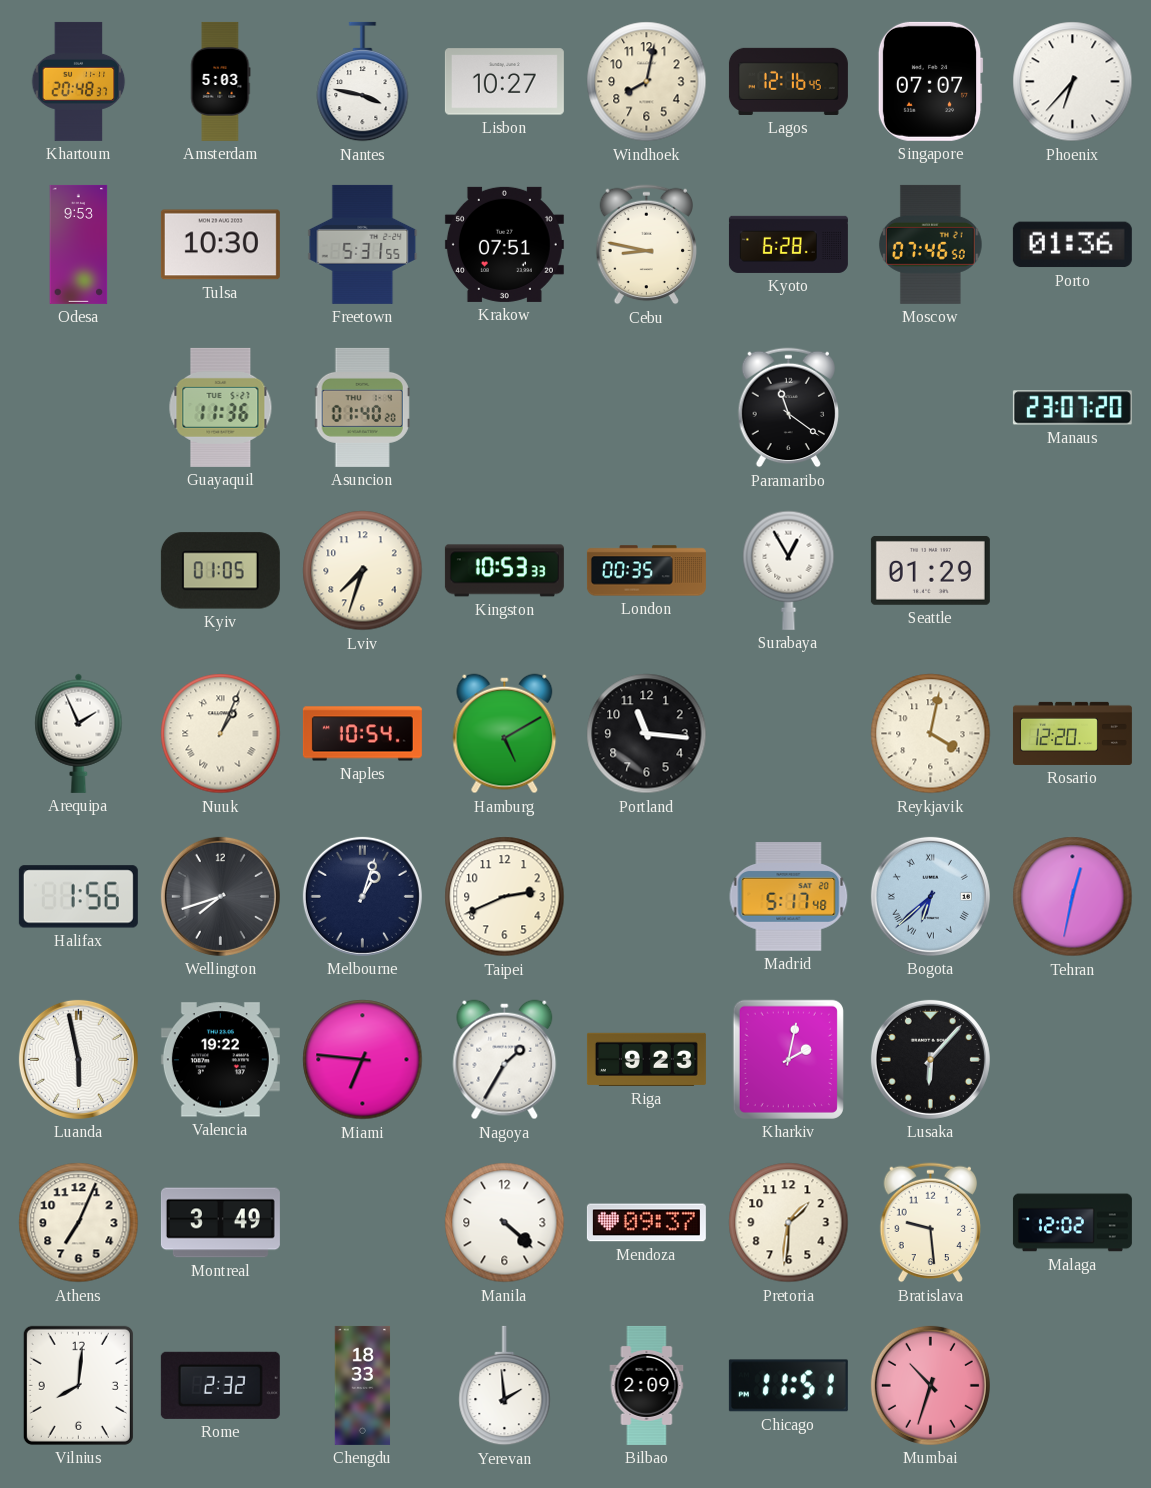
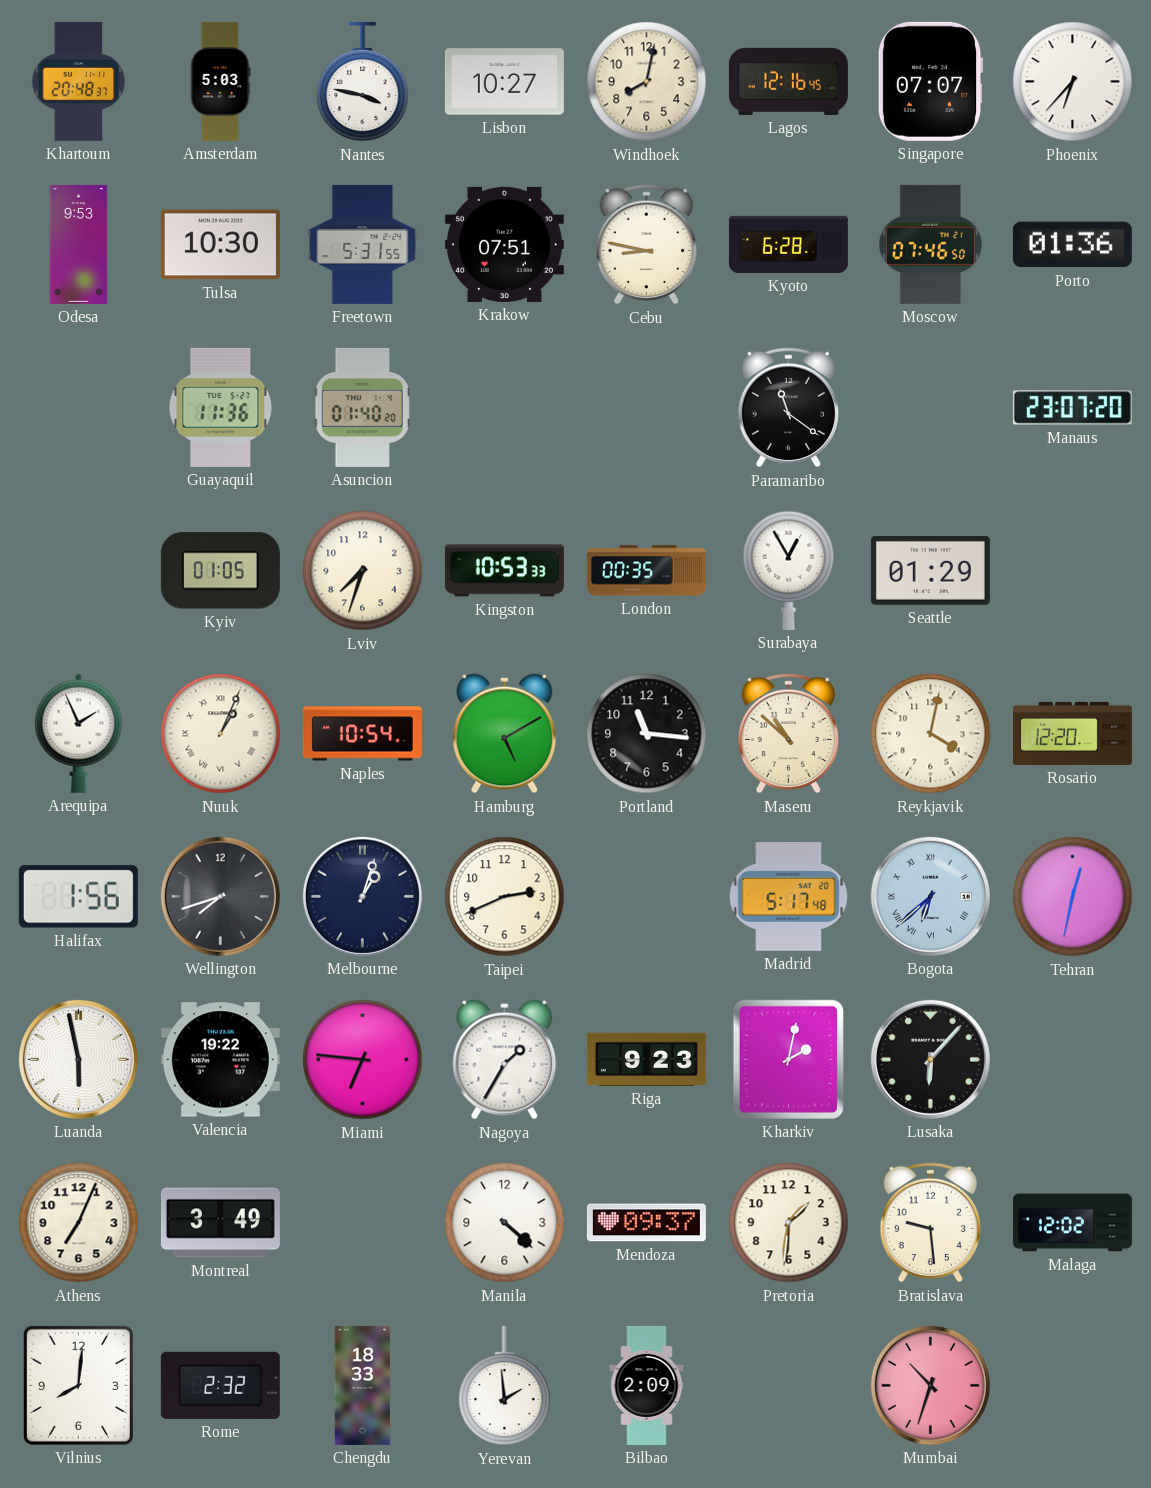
Maseru: none -> 10:52 (788, 734)
Chicago: 11:51 -> none (788, 1386)
